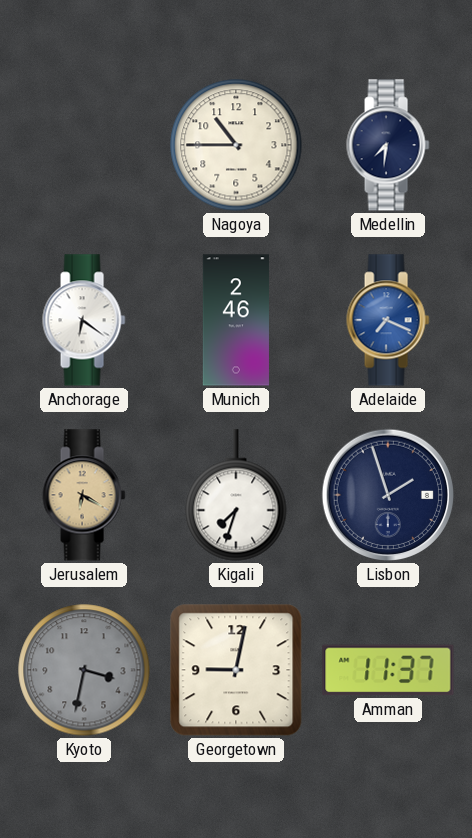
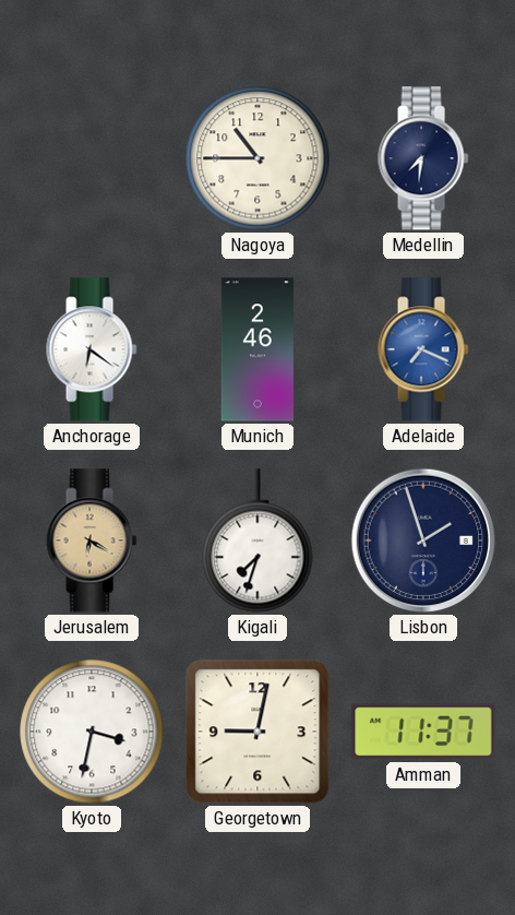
Kyoto dial: grey -> white (92, 732)
